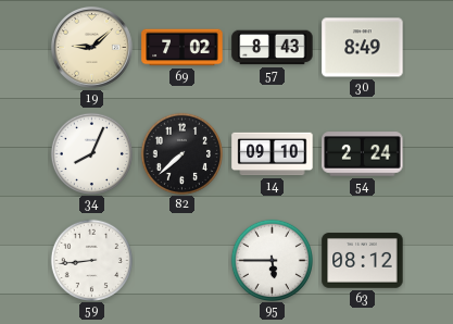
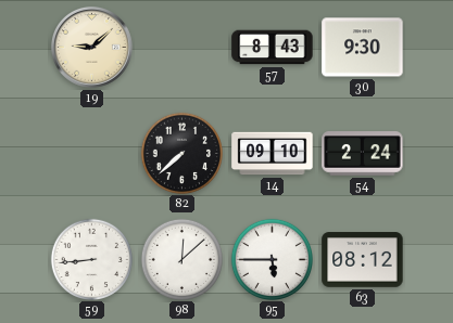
69: 7:02 -> none (183, 48)
30: 8:49 -> 9:30 (363, 48)
34: 8:04 -> none (91, 153)
98: none -> 12:08 (181, 259)
